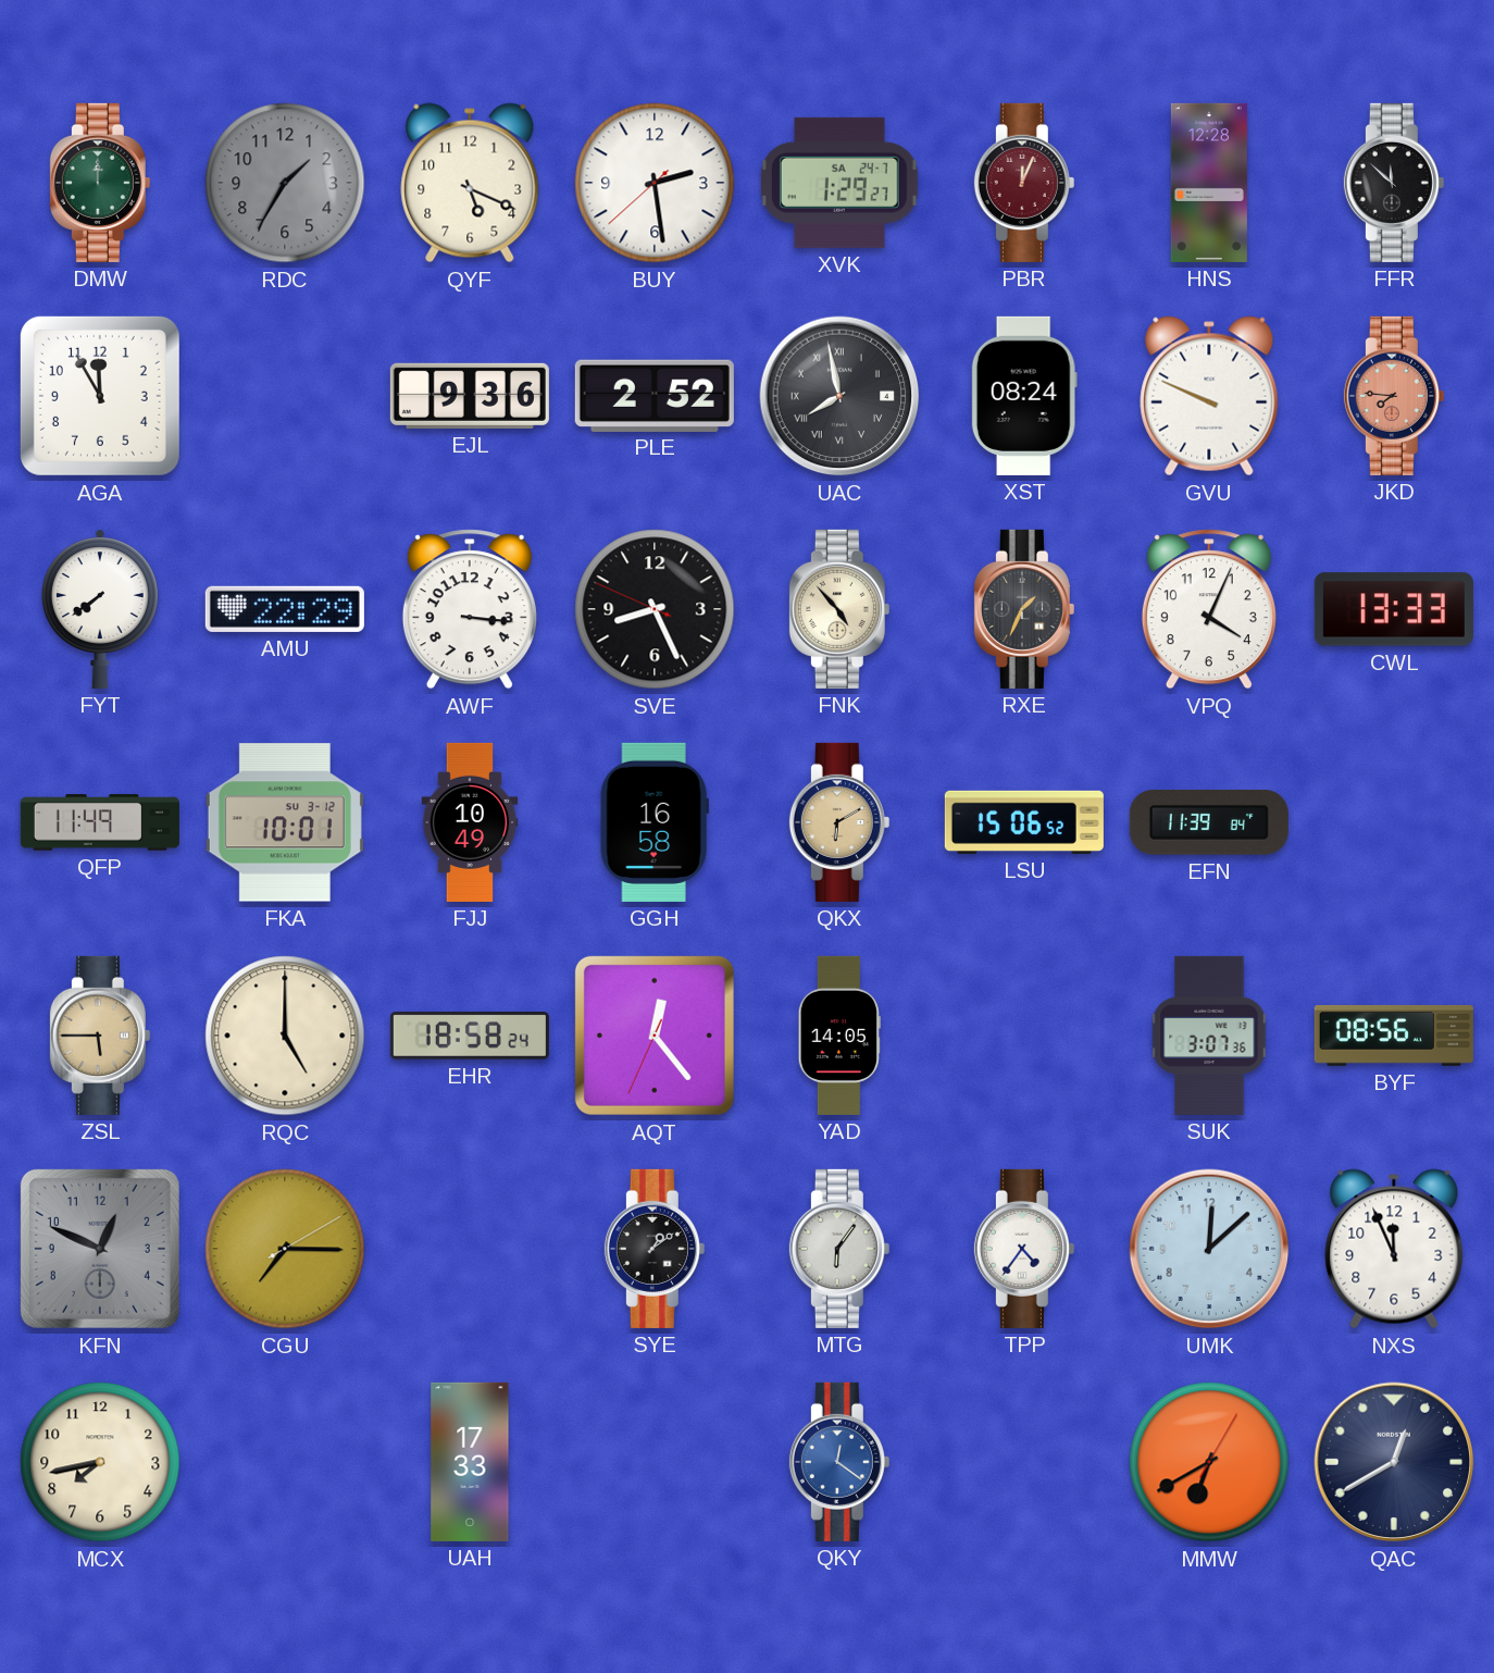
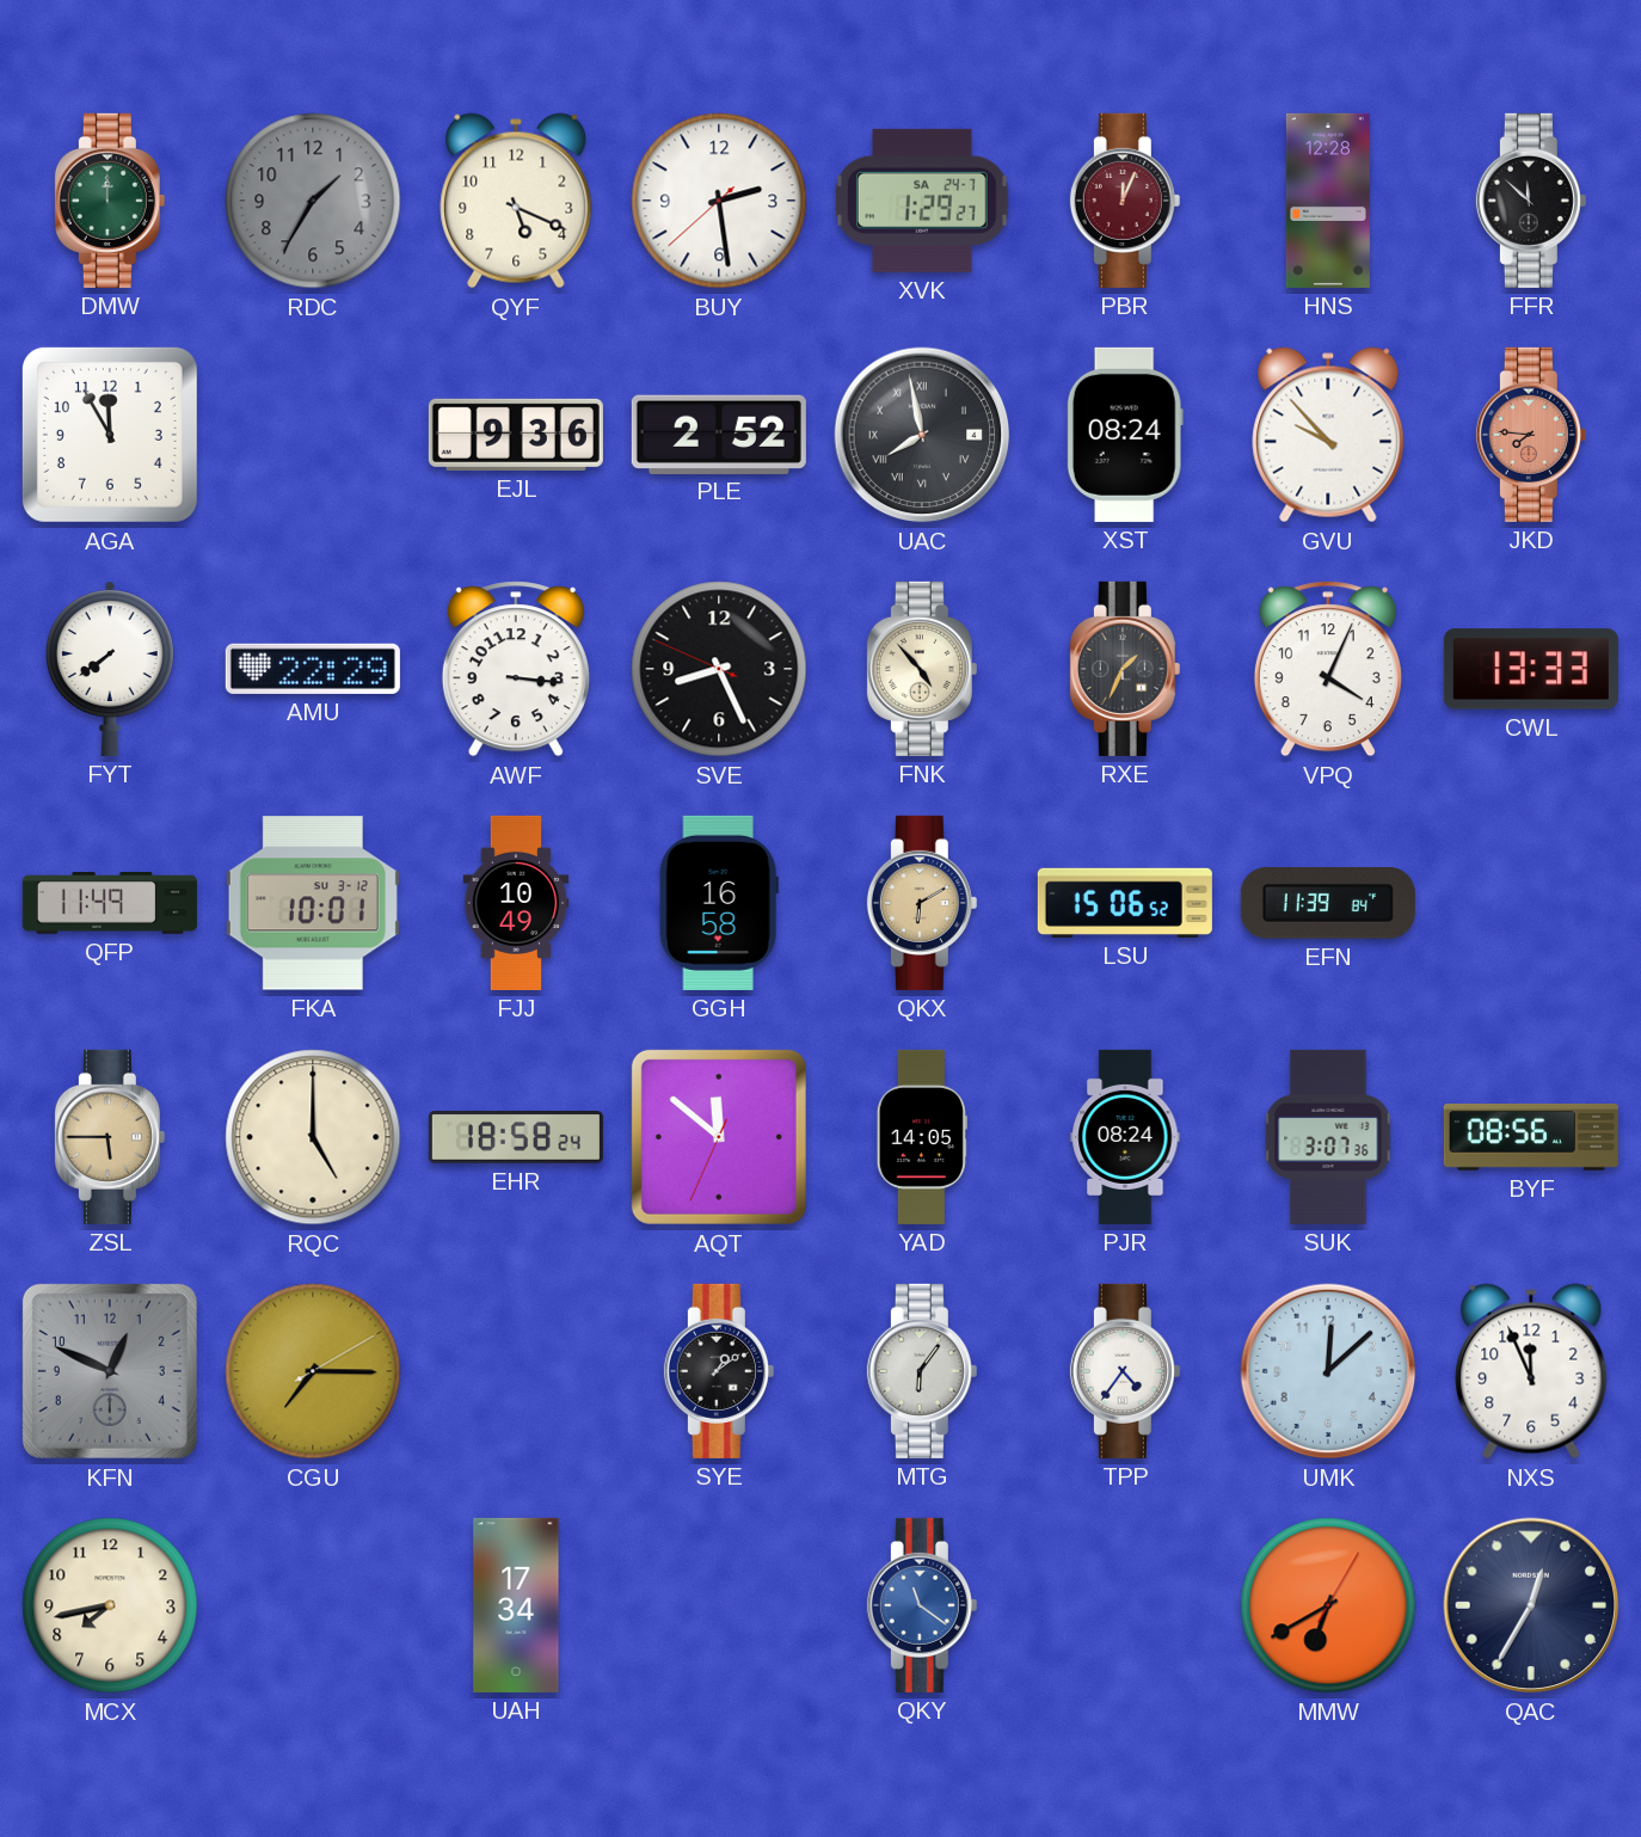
GVU: 9:49 -> 9:53 (1328, 435)
AQT: 12:23 -> 11:51 (719, 1137)
PJR: none -> 08:24 (1125, 1137)
UAH: 17:33 -> 17:34 (516, 1605)
QKY: 12:21 -> 11:21 (922, 1605)
QAC: 12:40 -> 12:35 (1531, 1605)
